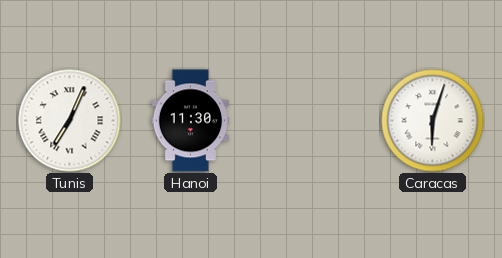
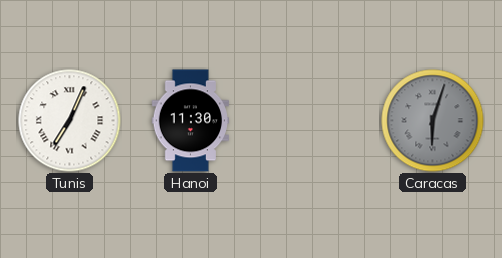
Caracas dial: white -> grey (433, 121)
